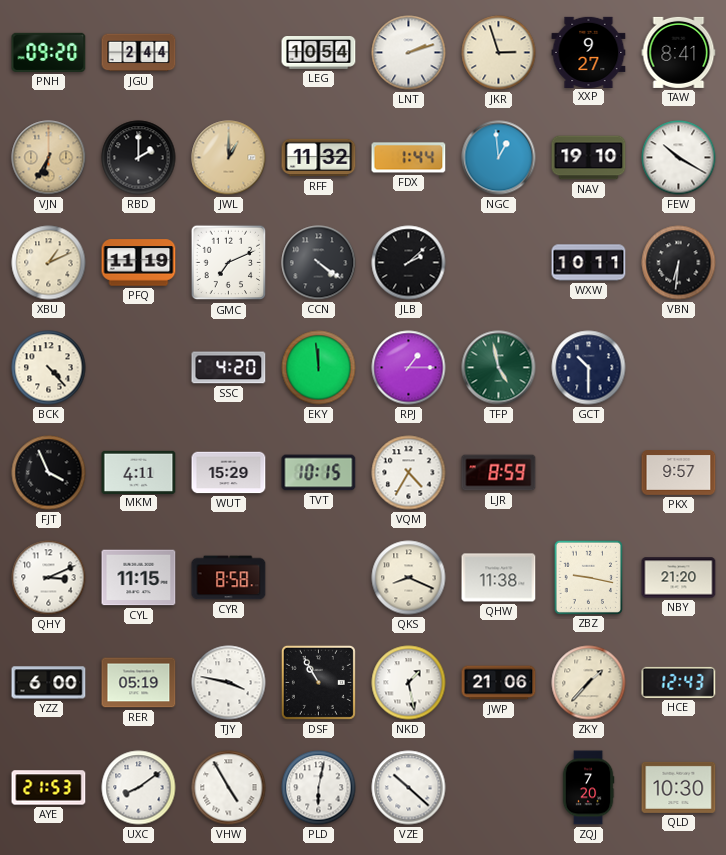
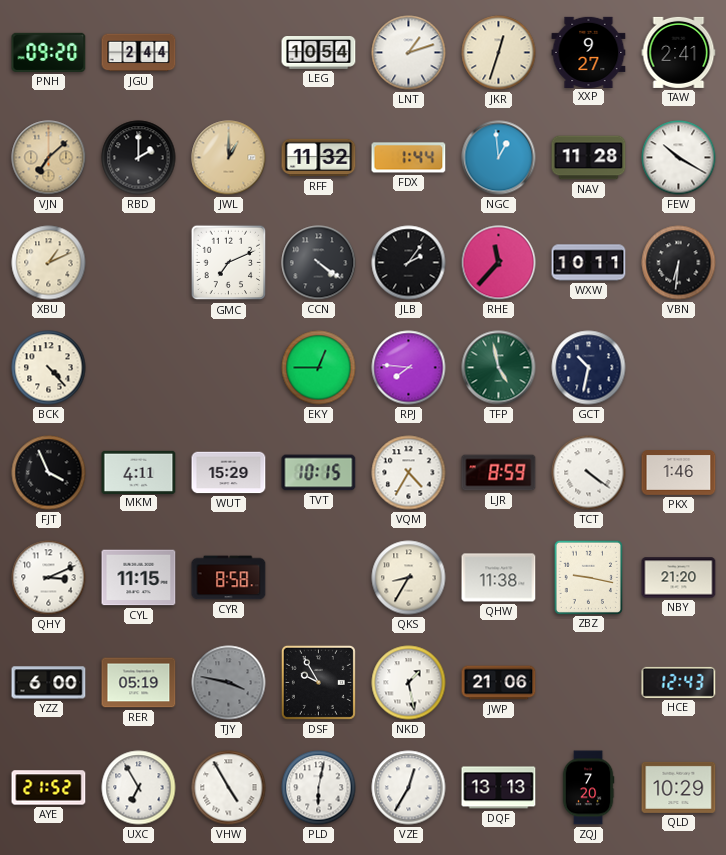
LNT: 2:12 -> 1:12 (409, 53)
JKR: 2:57 -> 12:33 (499, 53)
TAW: 8:41 -> 2:41 (679, 52)
VJN: 6:35 -> 7:08 (49, 158)
NAV: 19:10 -> 11:28 (589, 158)
PFQ: 11:19 -> none (139, 263)
JLB: 2:08 -> 2:06 (409, 263)
RHE: none -> 11:37 (499, 263)
SSC: 4:20 -> none (229, 368)
EKY: 11:59 -> 12:45 (319, 368)
RPJ: 1:15 -> 7:46 (409, 368)
GCT: 10:30 -> 10:32 (589, 368)
TCT: none -> 4:21 (589, 473)
PKX: 9:57 -> 1:46 (679, 473)
QKS: 8:19 -> 8:35 (409, 578)
TJY dial: white -> grey (229, 683)
DSF: 10:55 -> 9:55 (318, 682)
ZKY: 1:37 -> none (589, 683)
AYE: 21:53 -> 21:52 (49, 788)
UXC: 8:09 -> 6:55 (139, 788)
VZE: 10:22 -> 12:35 (409, 788)
DQF: none -> 13:13 (499, 788)
QLD: 10:30 -> 10:29 (679, 787)
